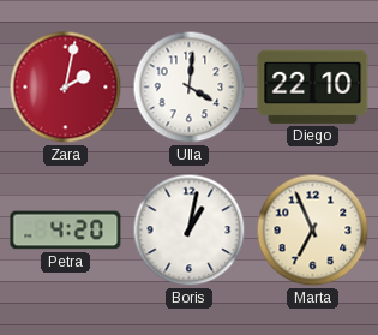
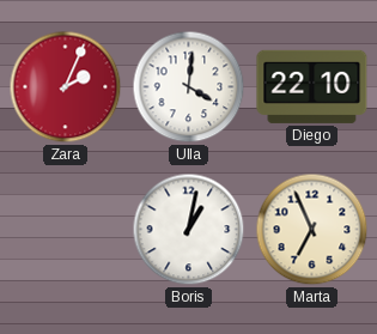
Zara: 2:02 -> 2:04 (66, 87)
Petra: 4:20 -> none (66, 231)
